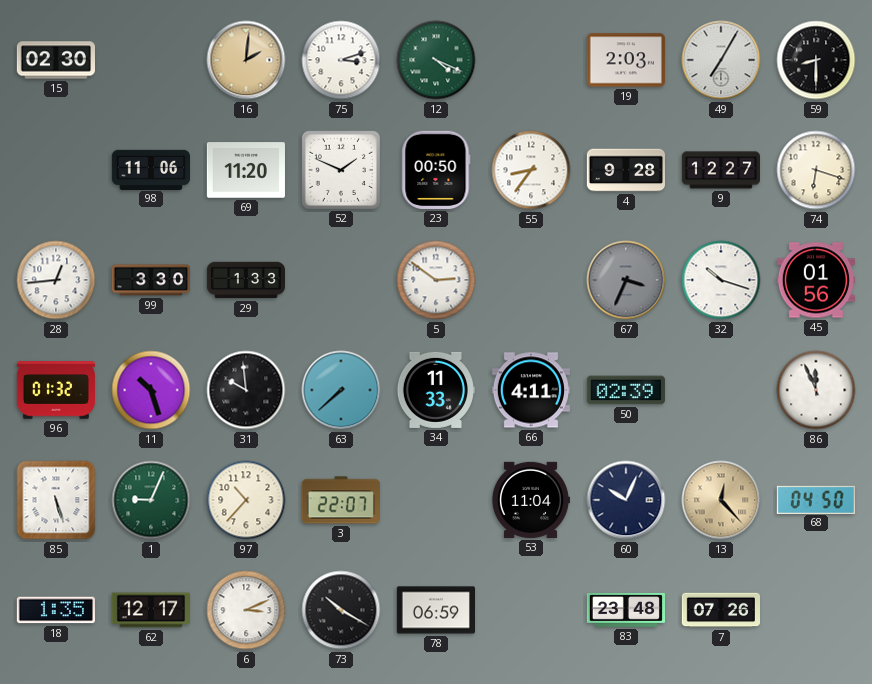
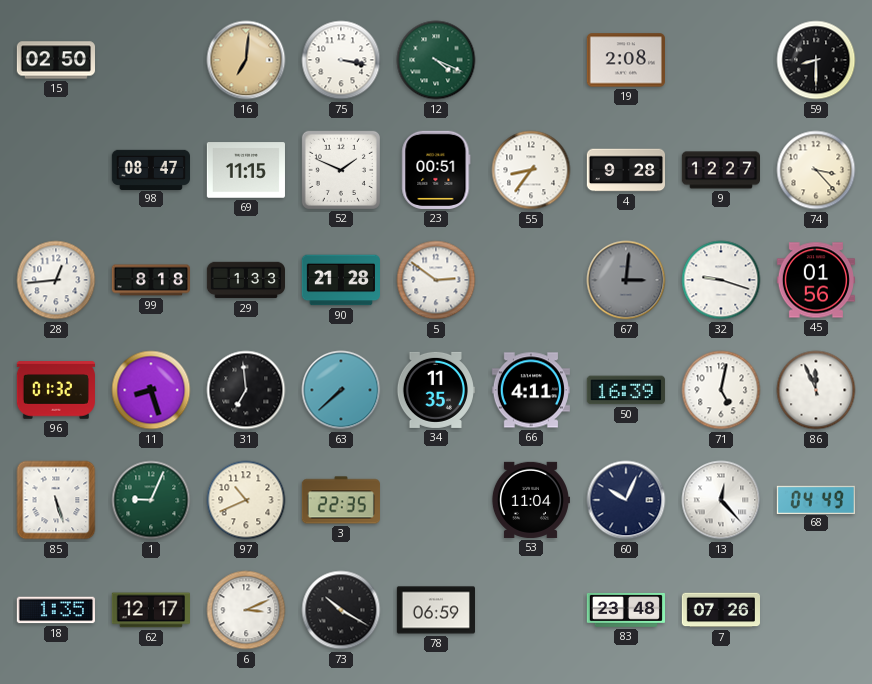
15: 02:30 -> 02:50 (55, 60)
16: 2:01 -> 7:01 (246, 60)
75: 3:12 -> 3:17 (341, 60)
19: 2:03 -> 2:08 (626, 60)
49: 7:05 -> none (721, 60)
98: 11:06 -> 08:47 (150, 169)
69: 11:20 -> 11:15 (245, 170)
23: 00:50 -> 00:51 (436, 170)
74: 6:18 -> 3:23 (816, 170)
99: 3:30 -> 8:18 (150, 280)
90: none -> 21:28 (340, 280)
67: 3:34 -> 3:01 (626, 280)
32: 10:18 -> 9:18 (721, 280)
11: 10:27 -> 8:27 (151, 390)
31: 9:59 -> 6:59 (246, 390)
34: 11:33 -> 11:35 (435, 390)
50: 02:39 -> 16:39 (626, 390)
71: none -> 5:02 (721, 390)
97: 10:37 -> 10:41 (246, 500)
3: 22:07 -> 22:35 (341, 500)
13 dial: champagne -> white (721, 500)
68: 04:50 -> 04:49 (816, 499)
